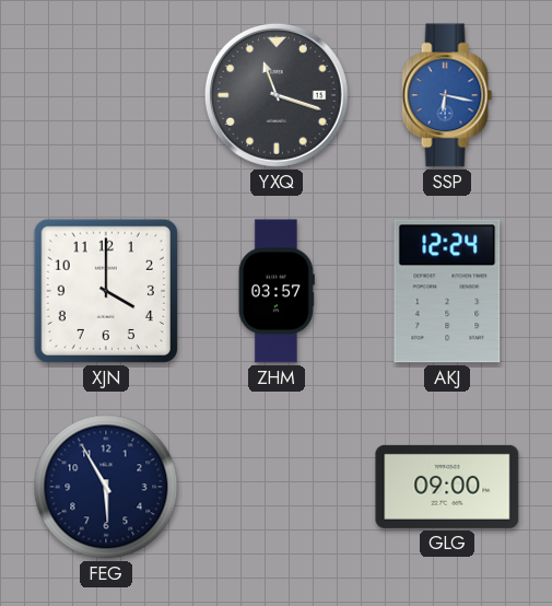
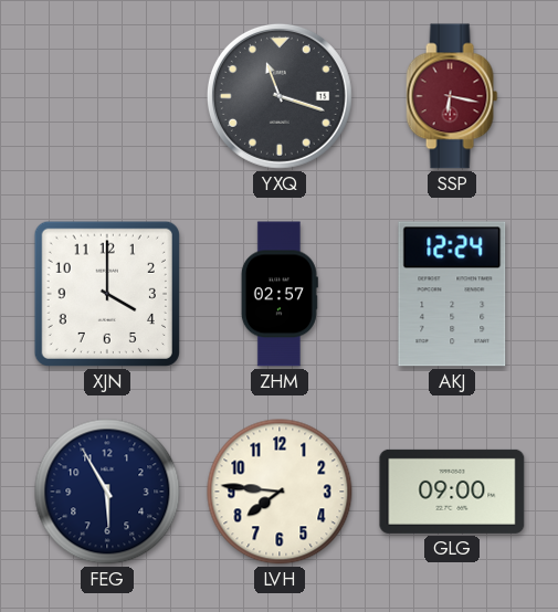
SSP dial: blue -> burgundy (452, 96)
ZHM: 03:57 -> 02:57 (280, 294)
LVH: none -> 7:46 (280, 492)
